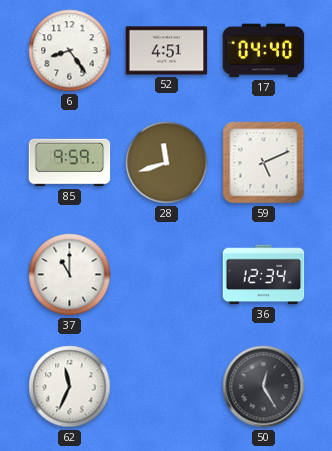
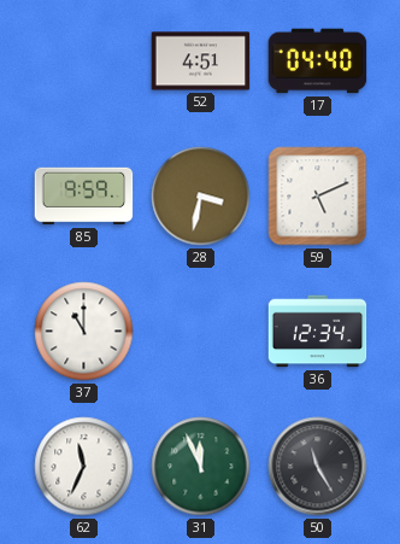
6: 8:24 -> none (70, 51)
28: 11:42 -> 3:32 (201, 197)
31: none -> 11:56 (201, 467)
50: 12:25 -> 11:25 (318, 467)
